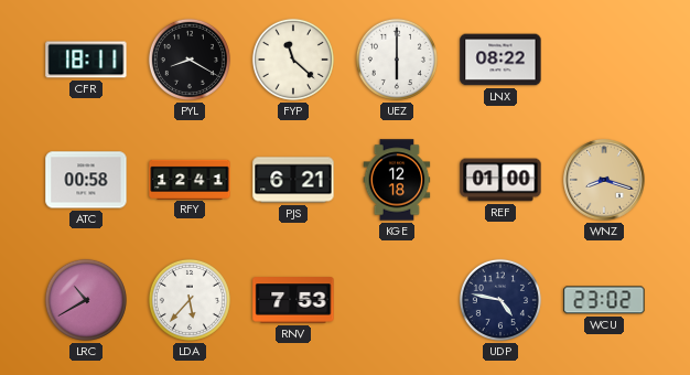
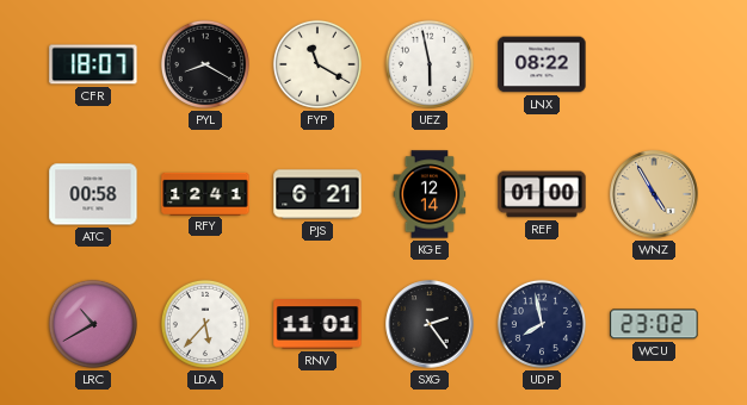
CFR: 18:11 -> 18:07 (93, 64)
FYP: 11:22 -> 11:20 (317, 64)
UEZ: 6:00 -> 5:58 (430, 64)
KGE: 12:18 -> 12:14 (430, 194)
WNZ: 8:18 -> 4:55 (654, 194)
RNV: 7:53 -> 11:01 (317, 324)
SXG: none -> 2:24 (430, 324)
UDP: 4:47 -> 7:58 (542, 324)
